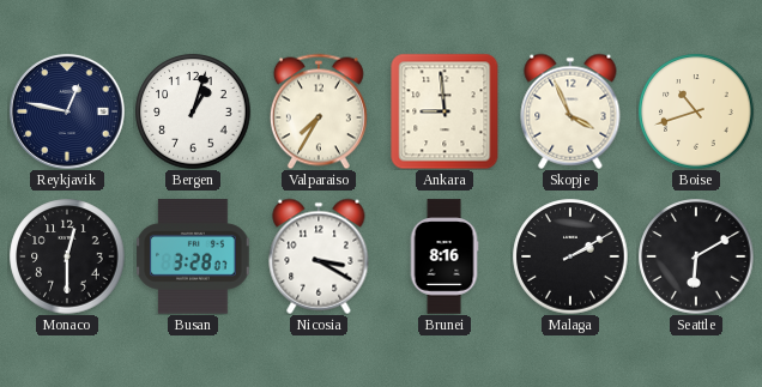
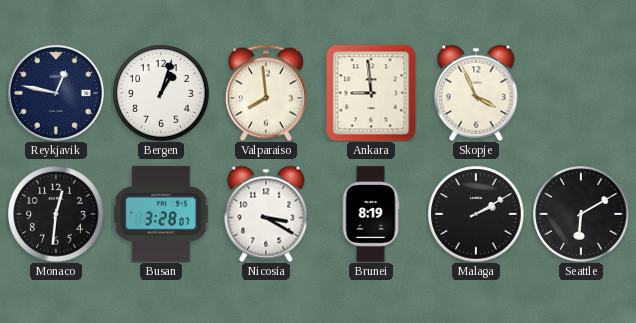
Valparaiso: 7:35 -> 7:59 (266, 93)
Boise: 10:42 -> none (696, 111)
Monaco: 12:30 -> 12:31 (56, 214)
Brunei: 8:16 -> 8:19 (371, 214)
